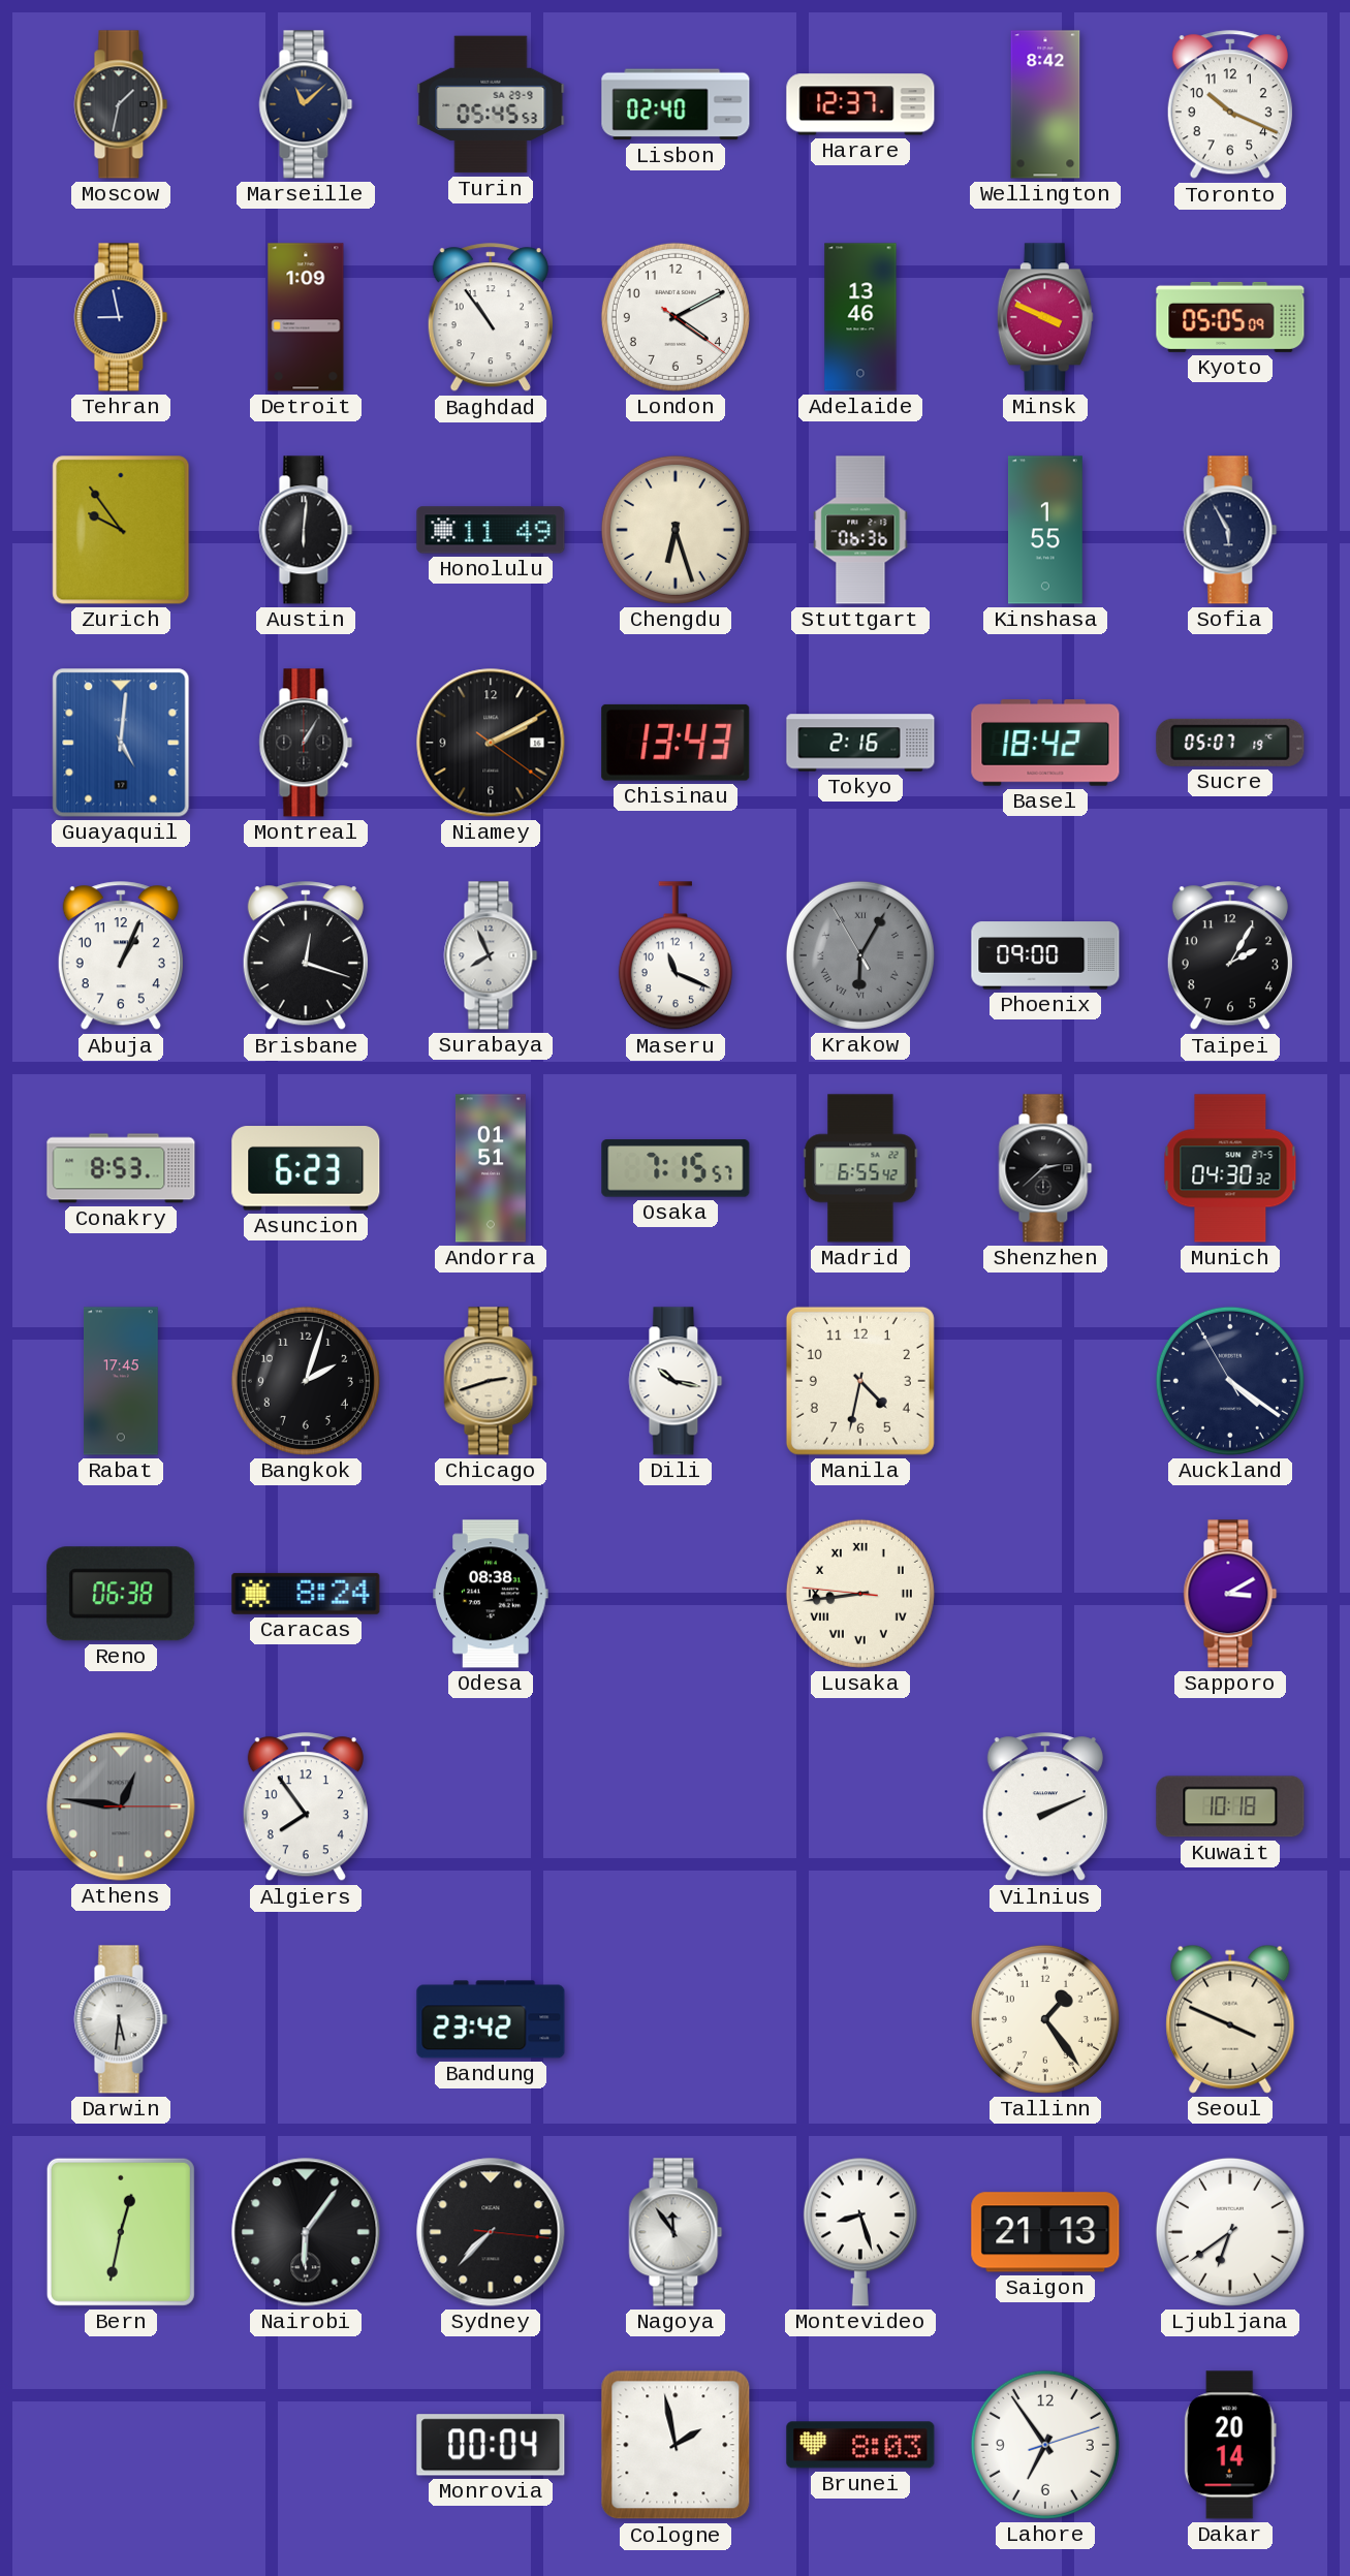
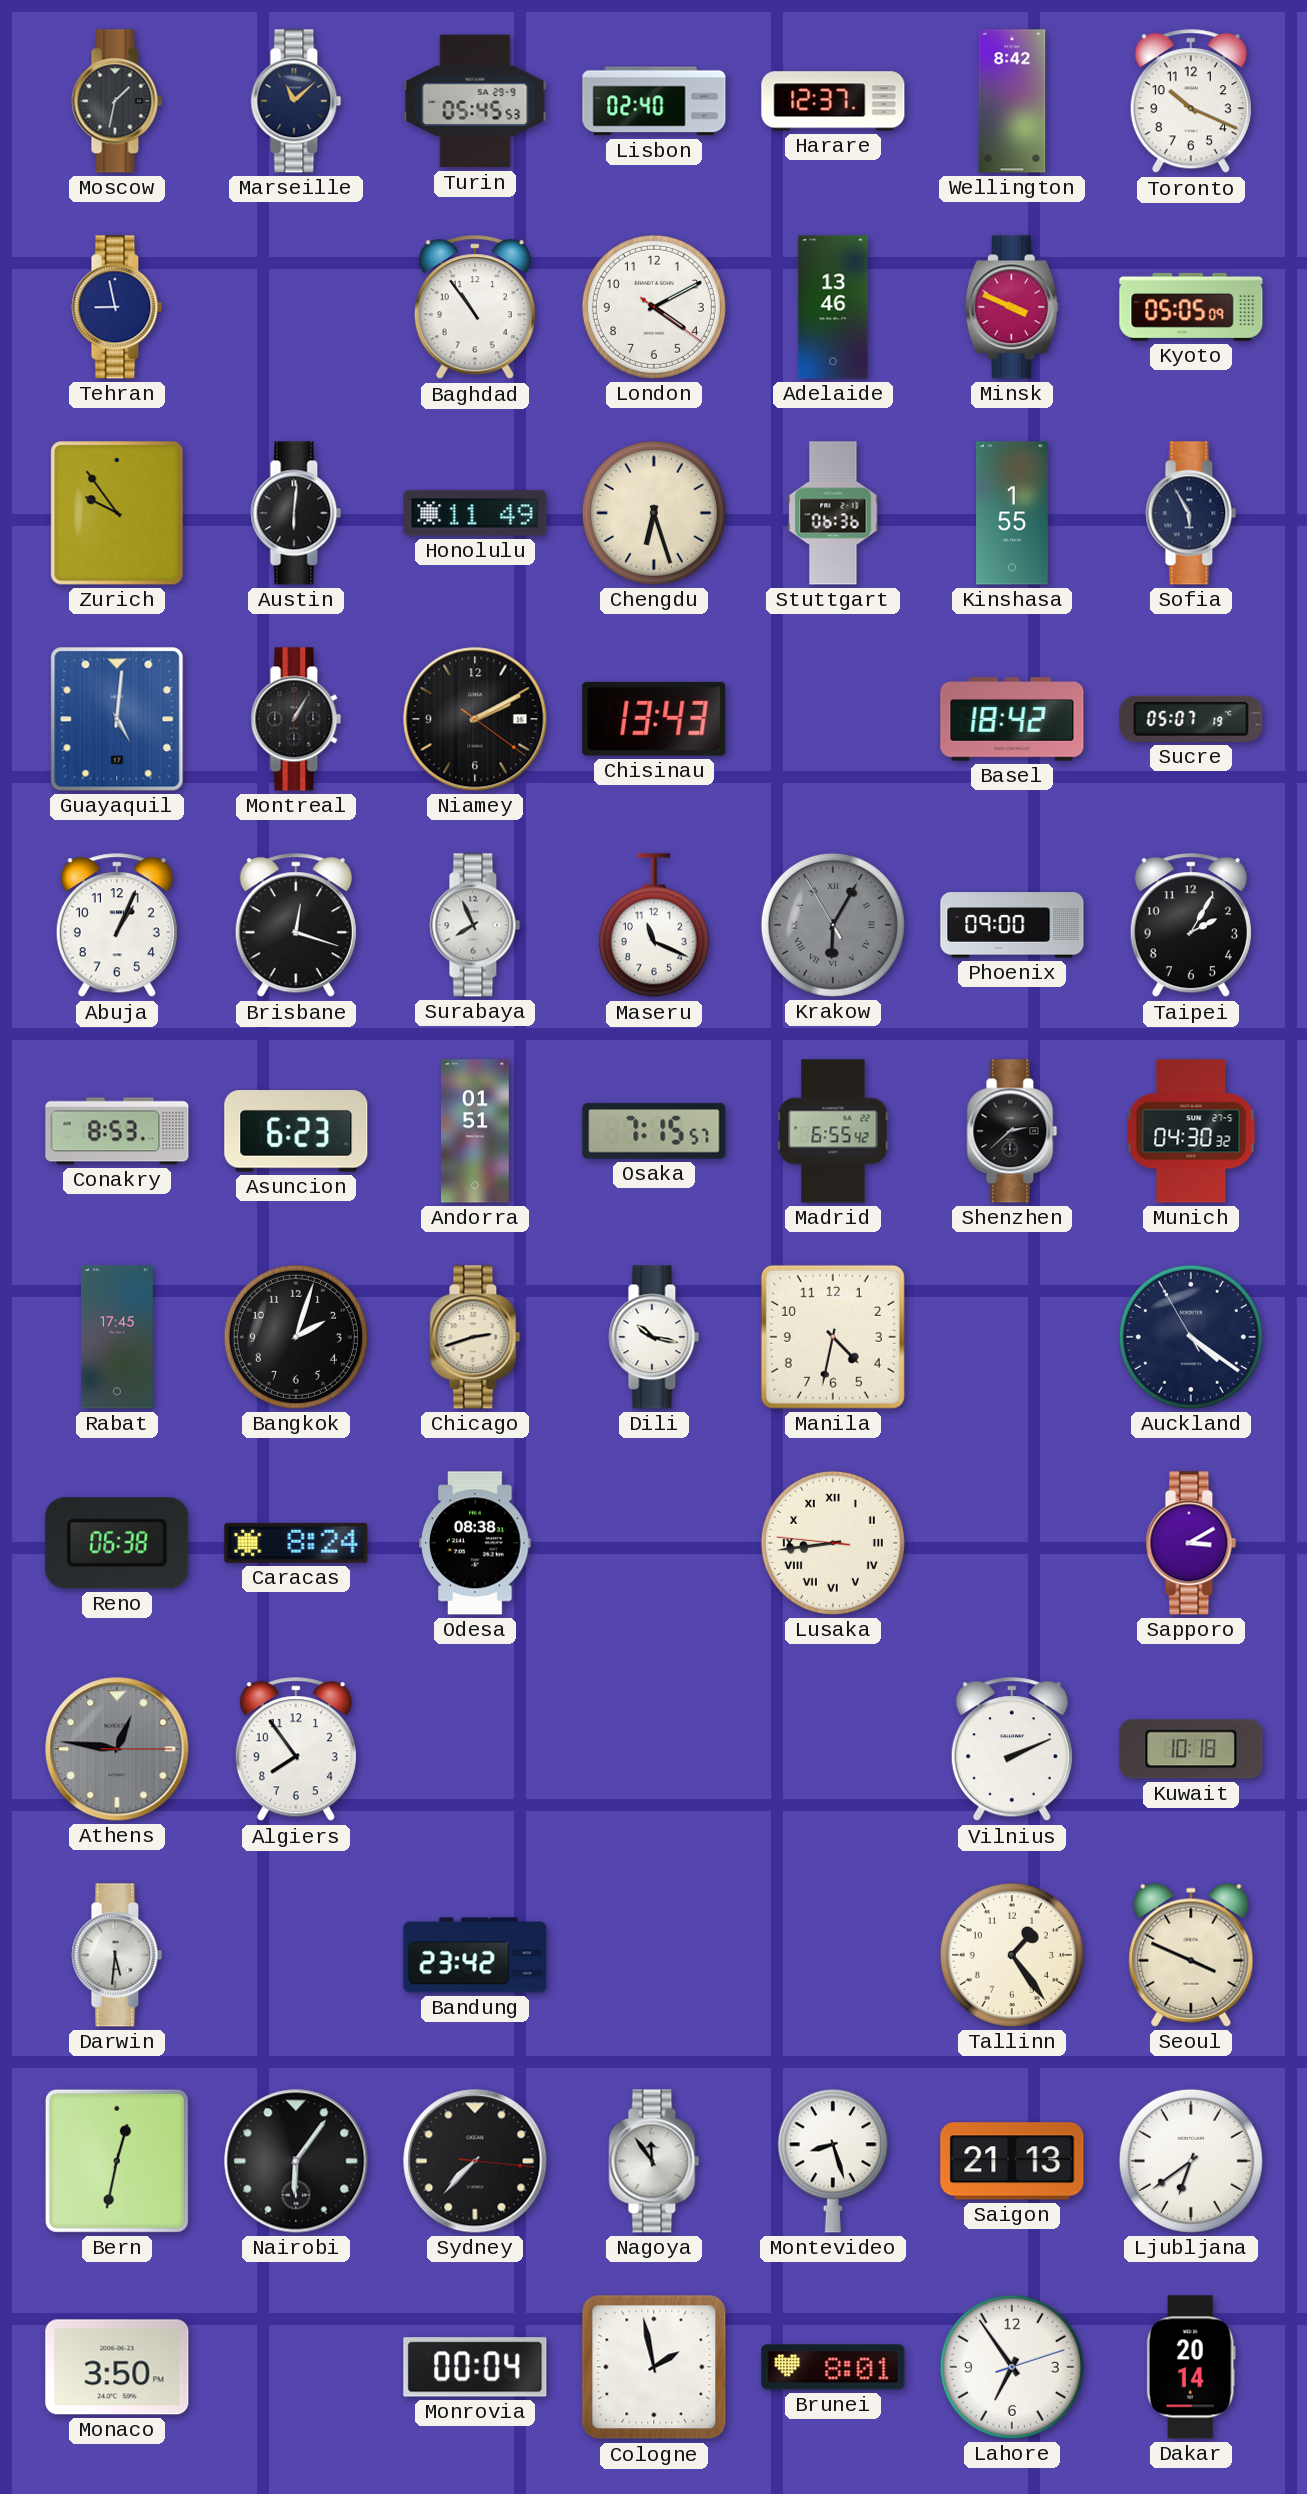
Detroit: 1:09 -> none (306, 317)
Tokyo: 2:16 -> none (860, 743)
Monaco: none -> 3:50 (117, 2367)
Brunei: 8:03 -> 8:01 (833, 2367)
